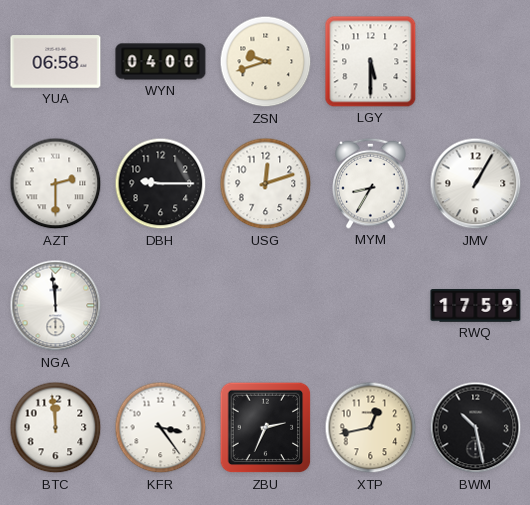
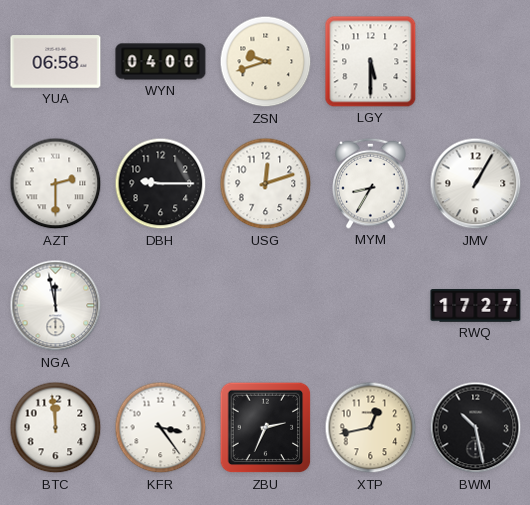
NGA: 11:59 -> 11:58 (56, 306)
RWQ: 17:59 -> 17:27 (476, 306)
